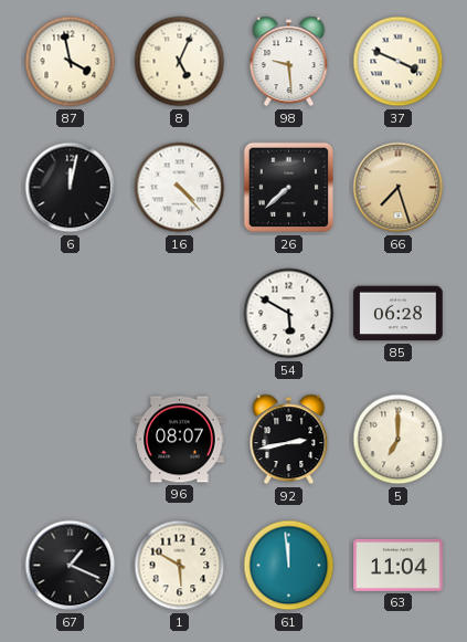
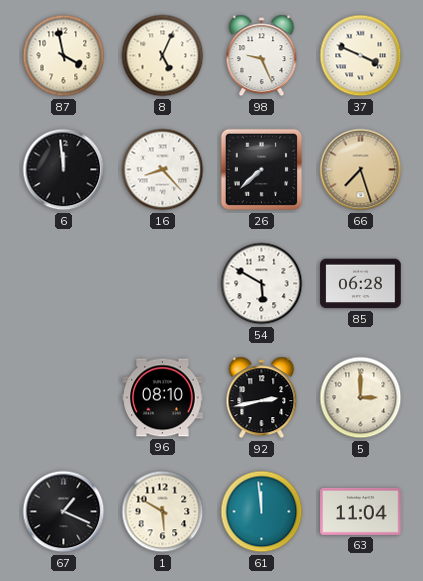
98: 9:29 -> 9:26 (262, 56)
6: 12:02 -> 11:59 (64, 170)
16: 4:23 -> 8:23 (163, 170)
96: 08:07 -> 08:10 (163, 398)
5: 7:00 -> 3:00 (361, 398)
